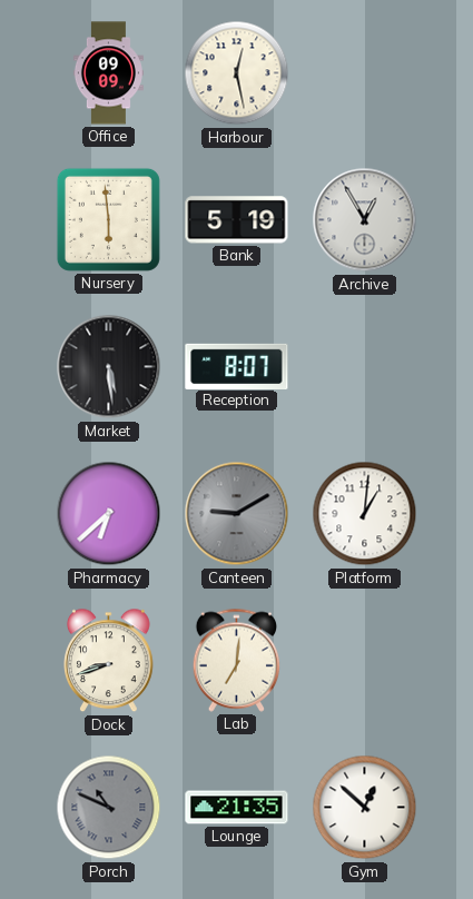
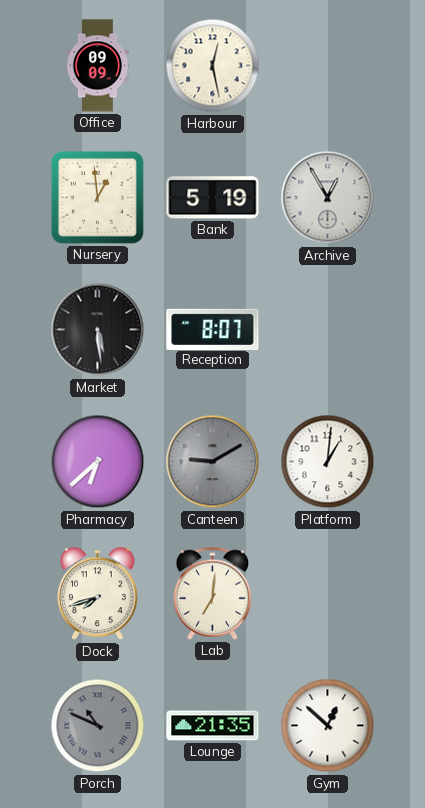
Nursery: 5:59 -> 12:59 (97, 197)
Dock: 8:42 -> 7:42 (98, 594)
